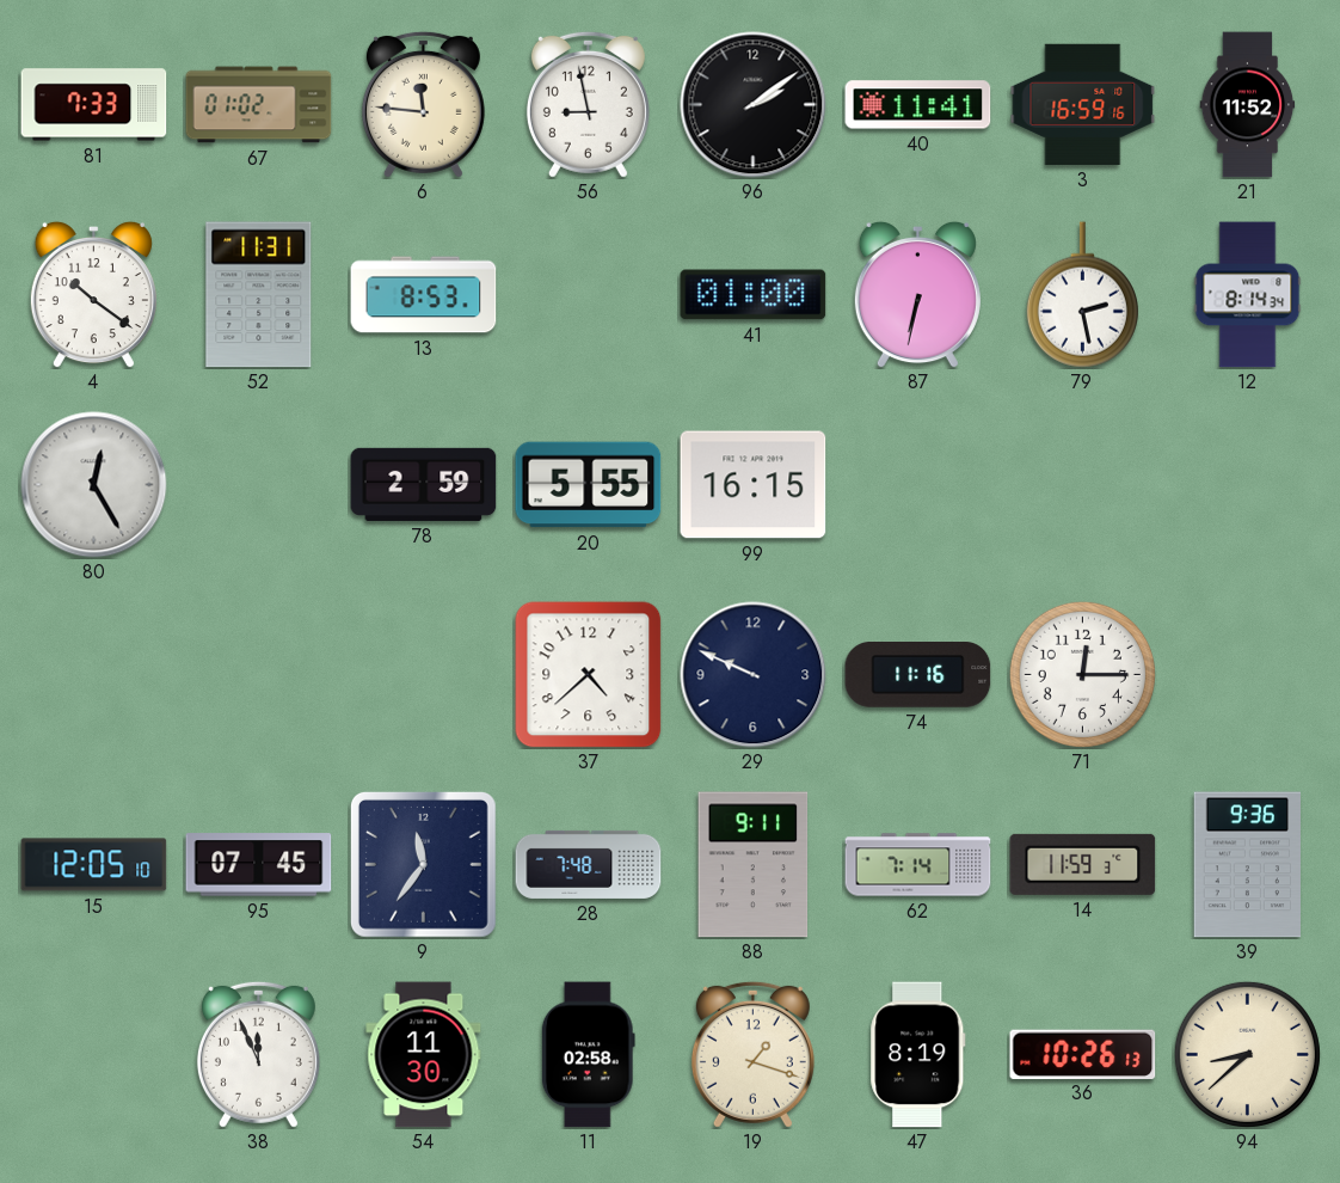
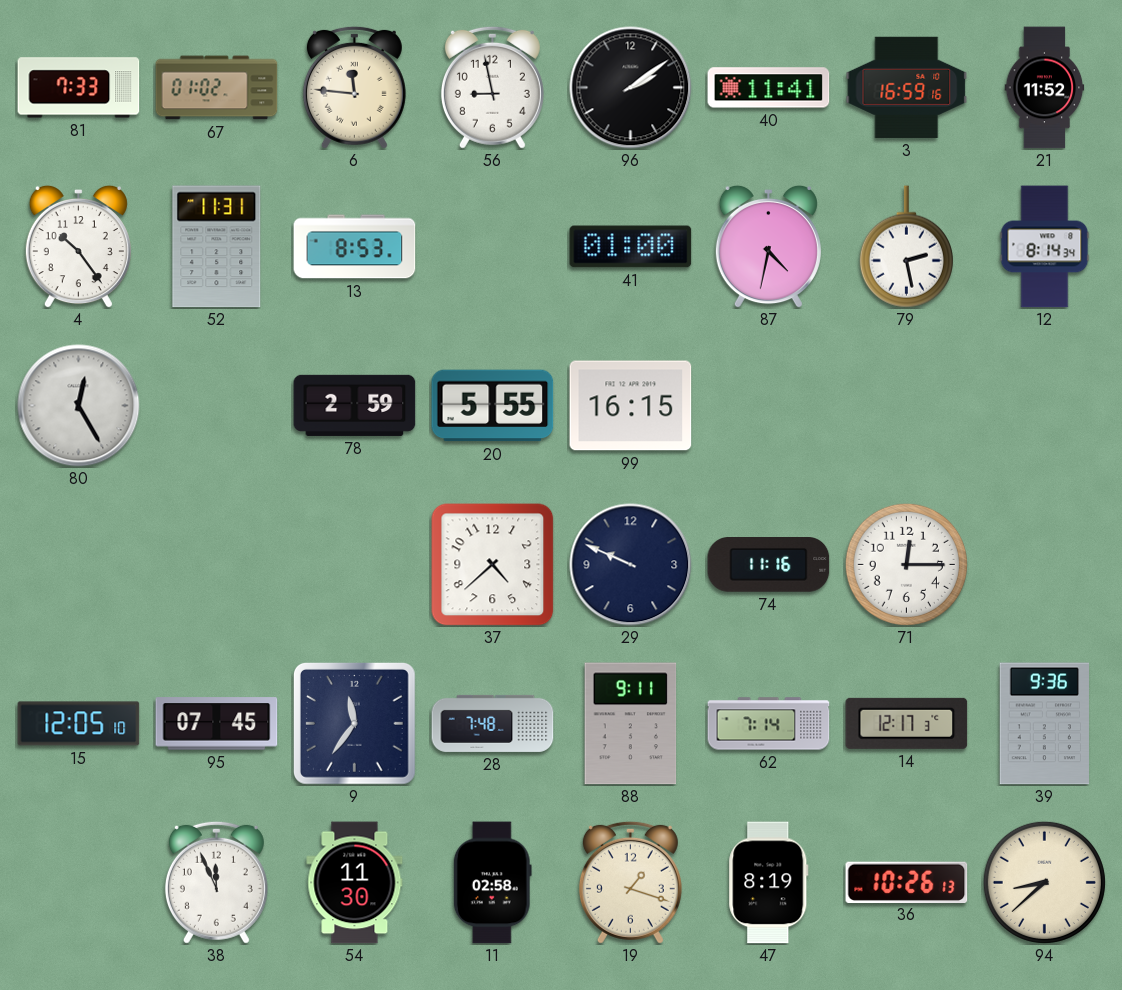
4: 10:21 -> 10:24 (78, 246)
87: 6:32 -> 4:32 (768, 246)
14: 11:59 -> 12:17 (907, 723)
